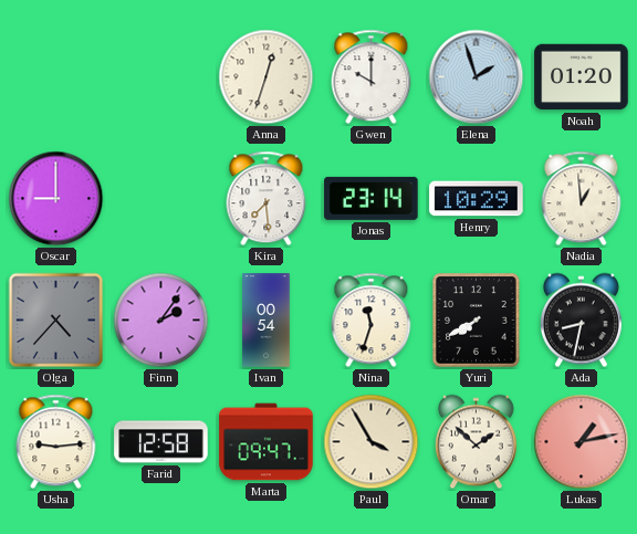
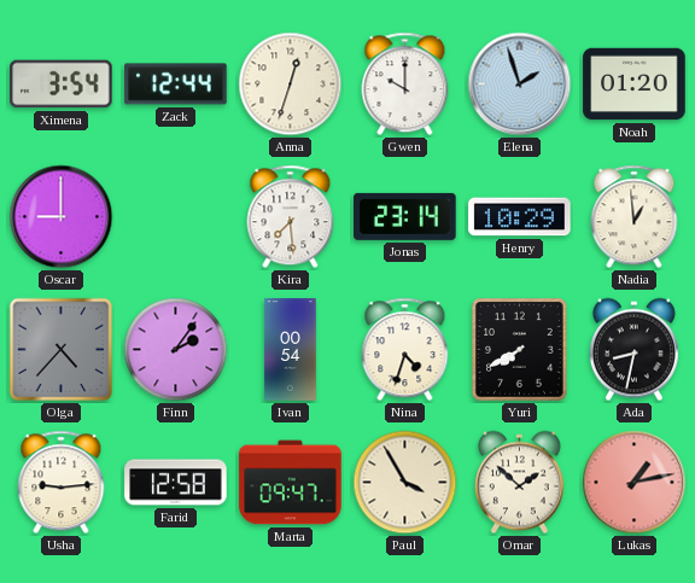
Ximena: none -> 3:54 (62, 84)
Zack: none -> 12:44 (176, 84)
Nina: 11:33 -> 4:33 (405, 350)
